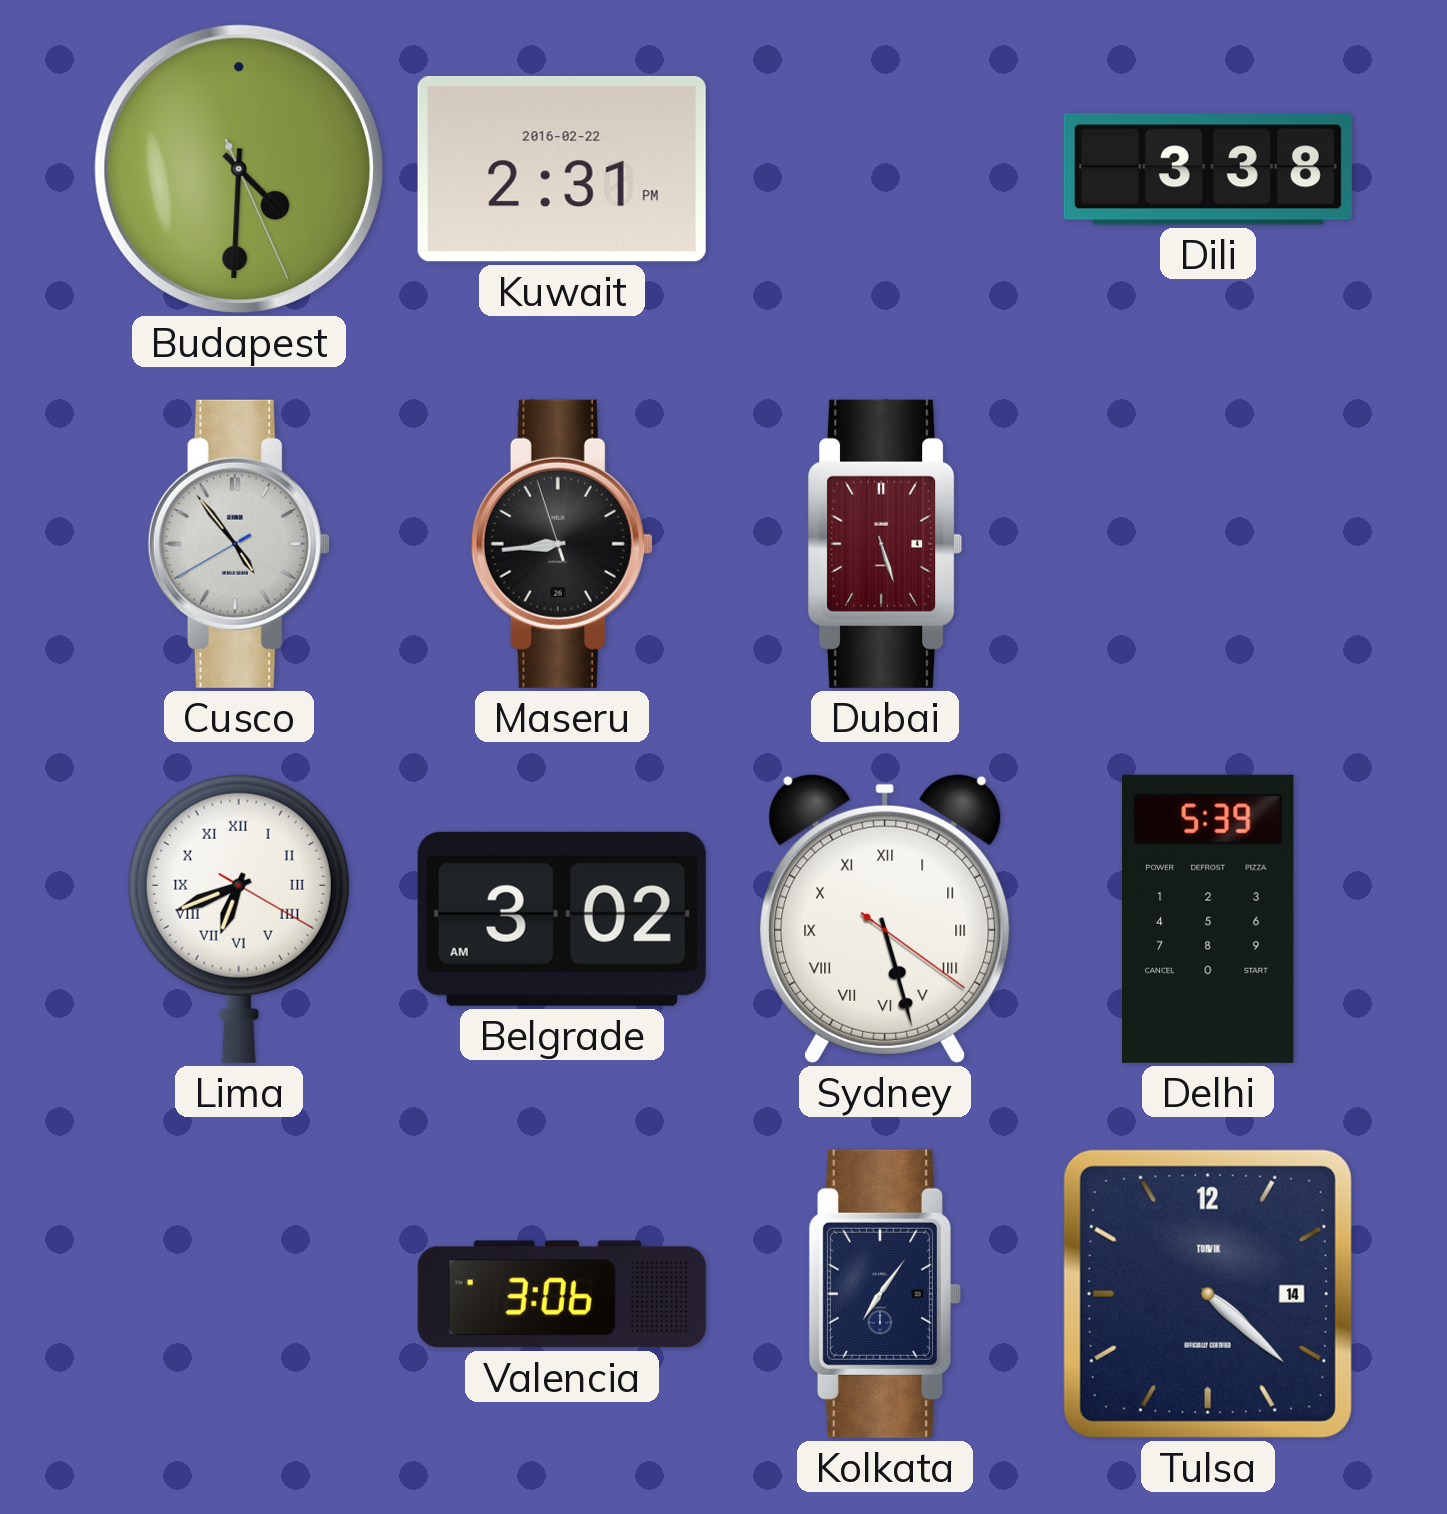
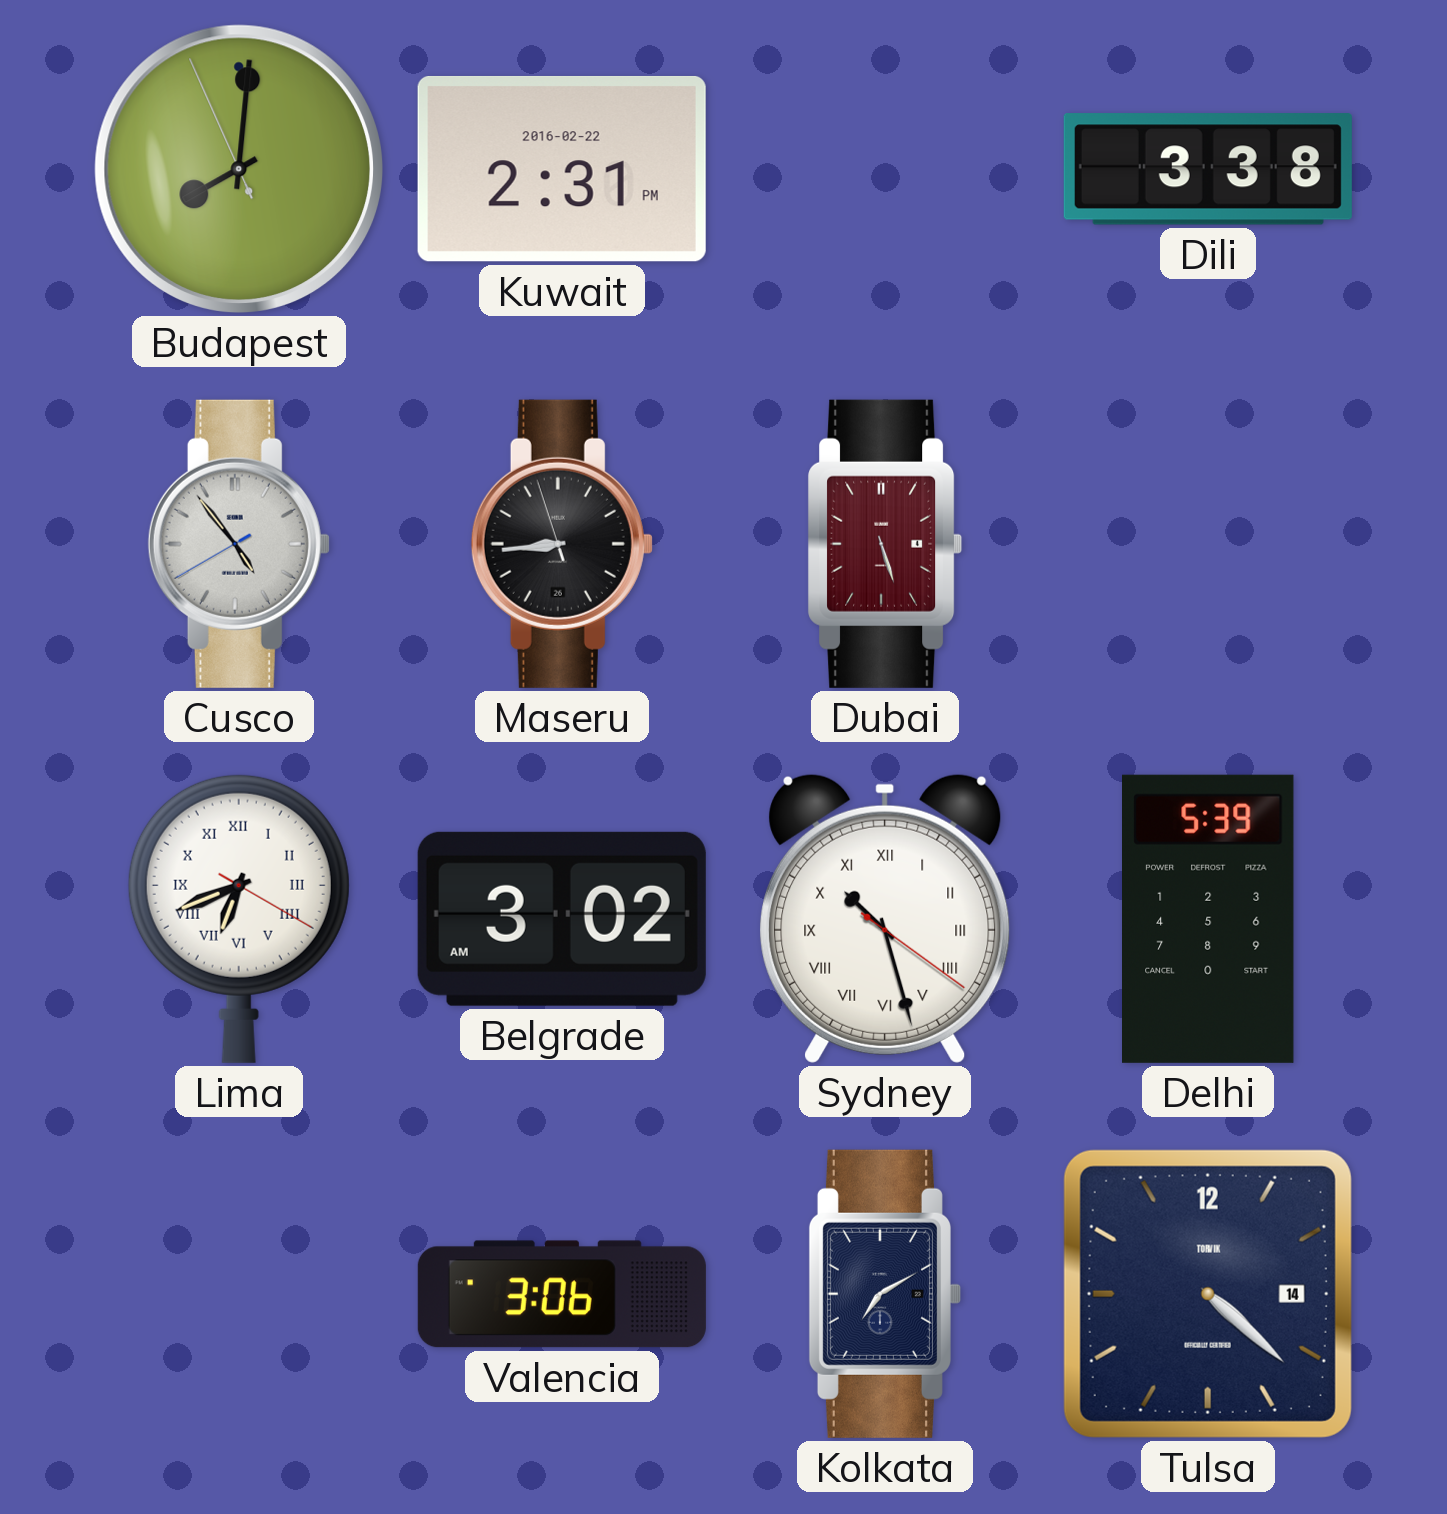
Budapest: 4:30 -> 8:00 (239, 169)
Sydney: 5:27 -> 10:27 (885, 918)
Kolkata: 7:06 -> 7:10 (885, 1294)
